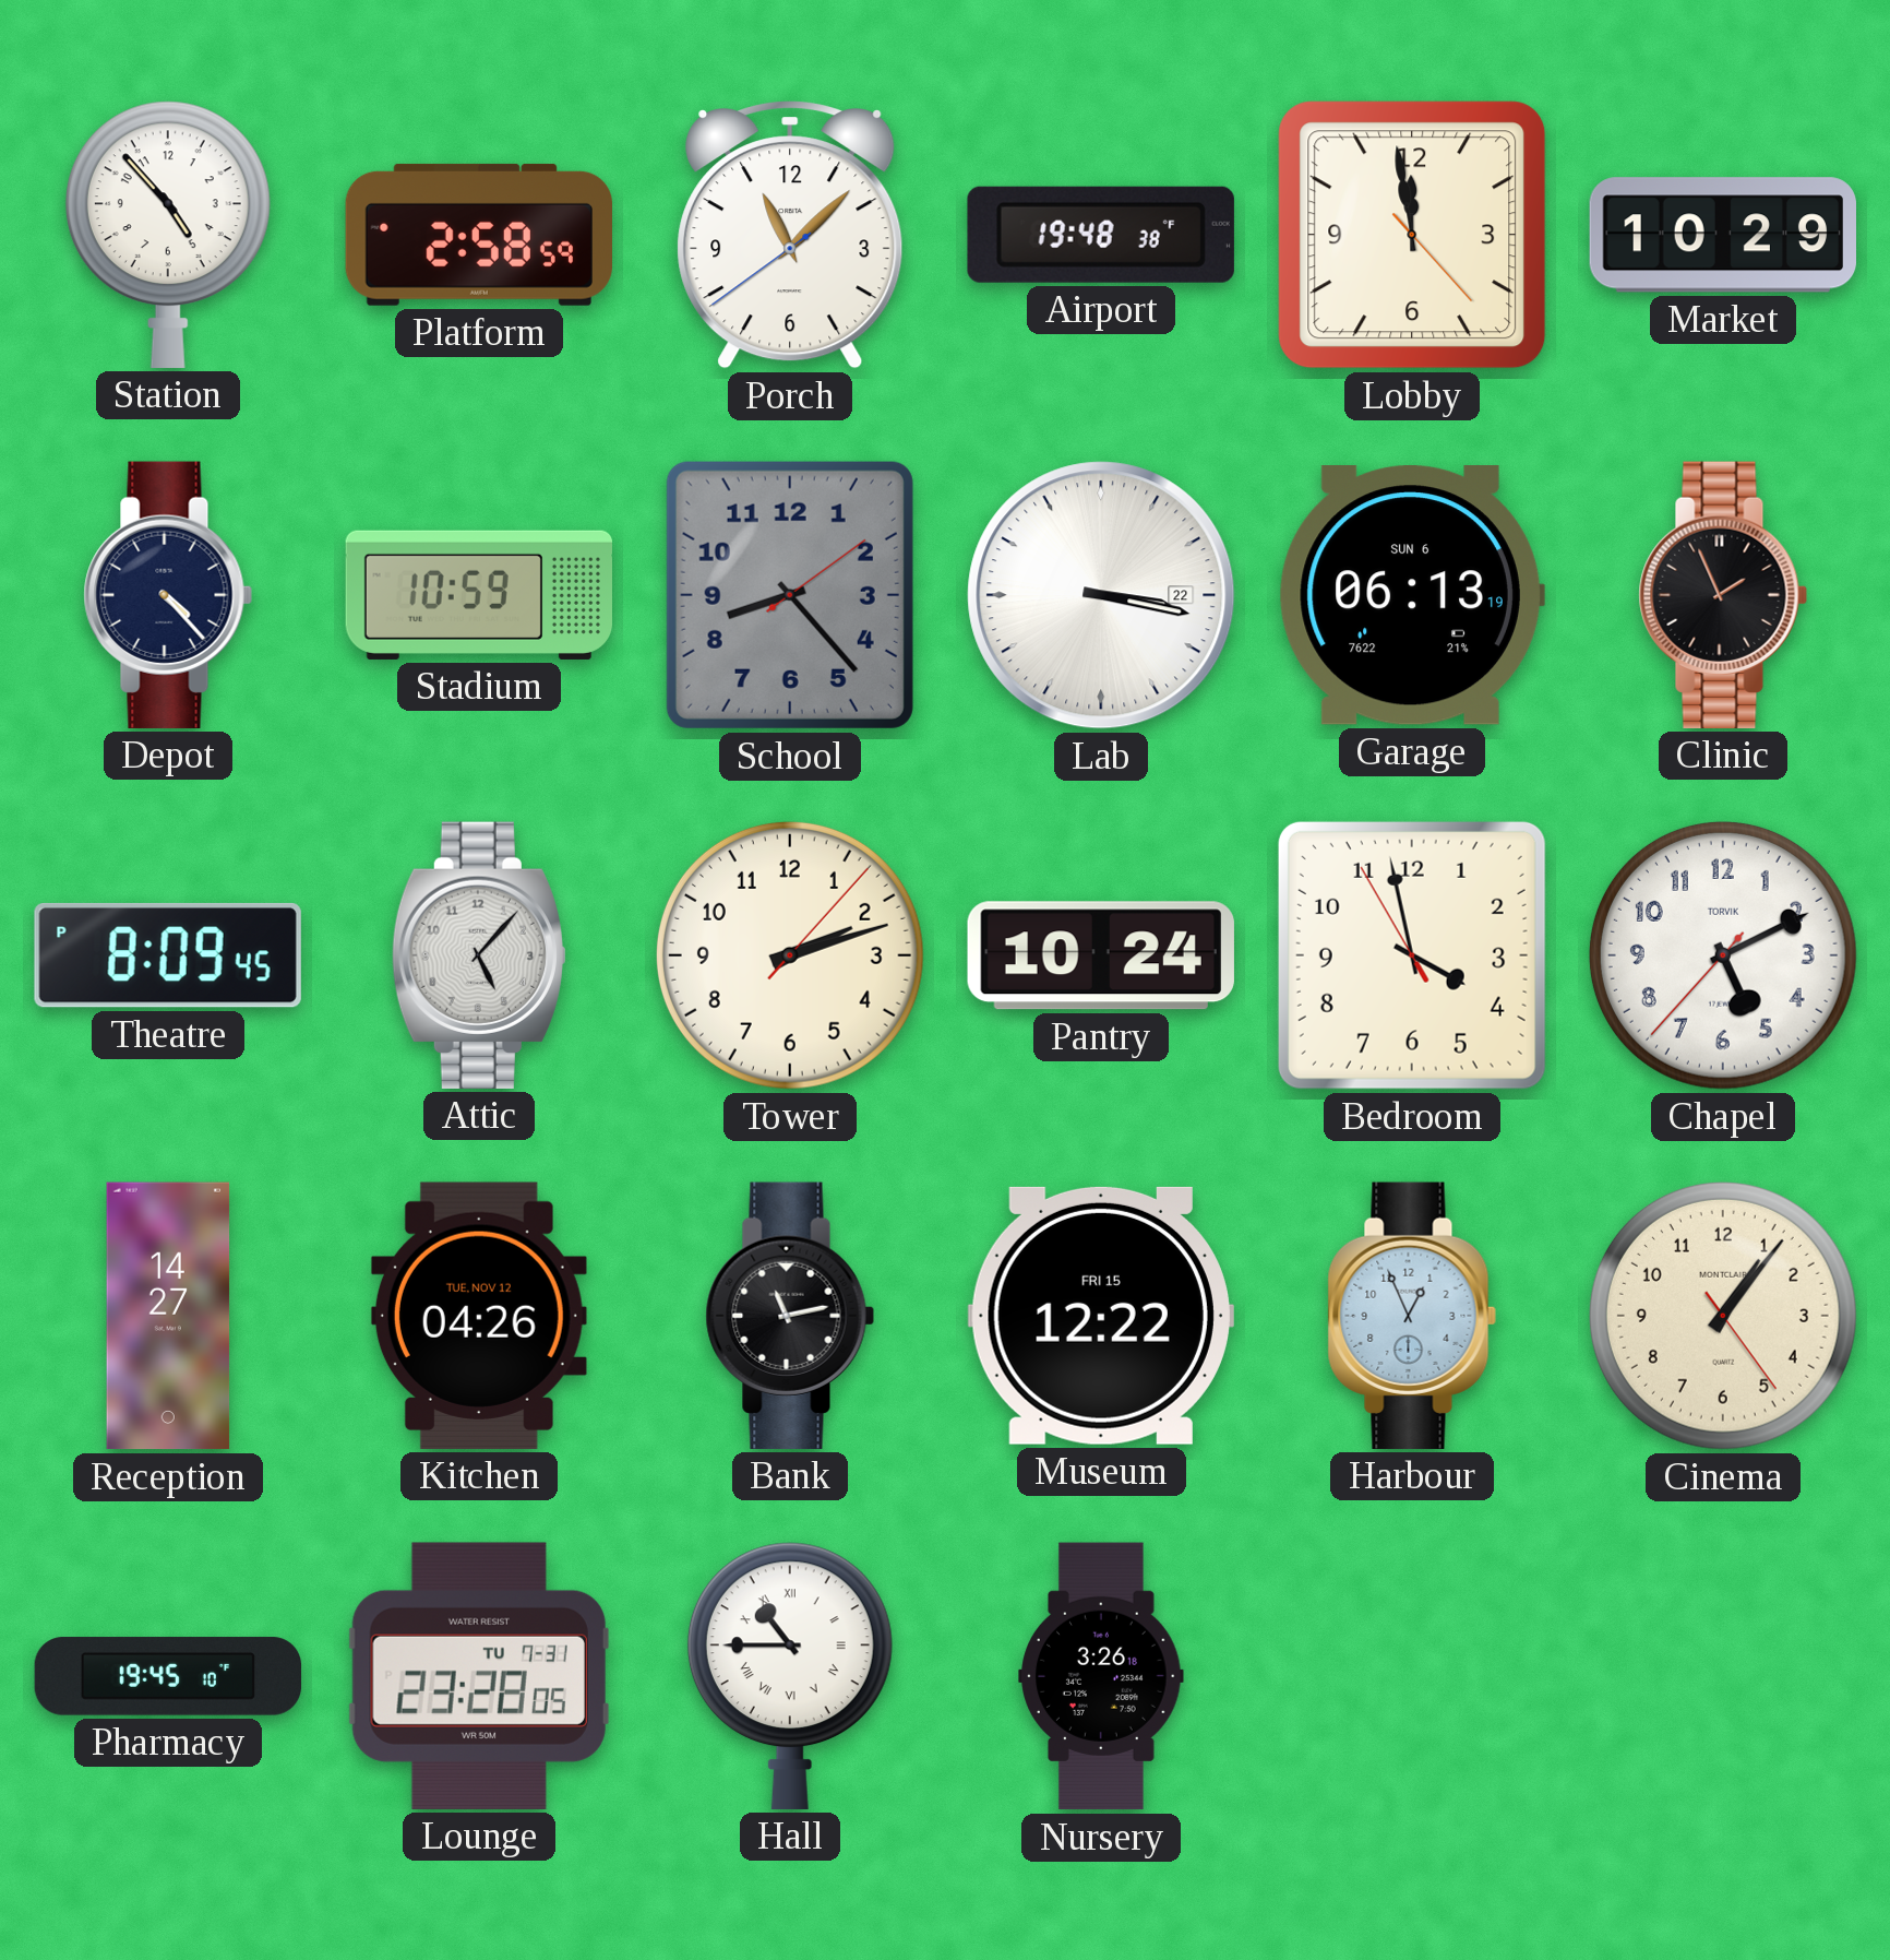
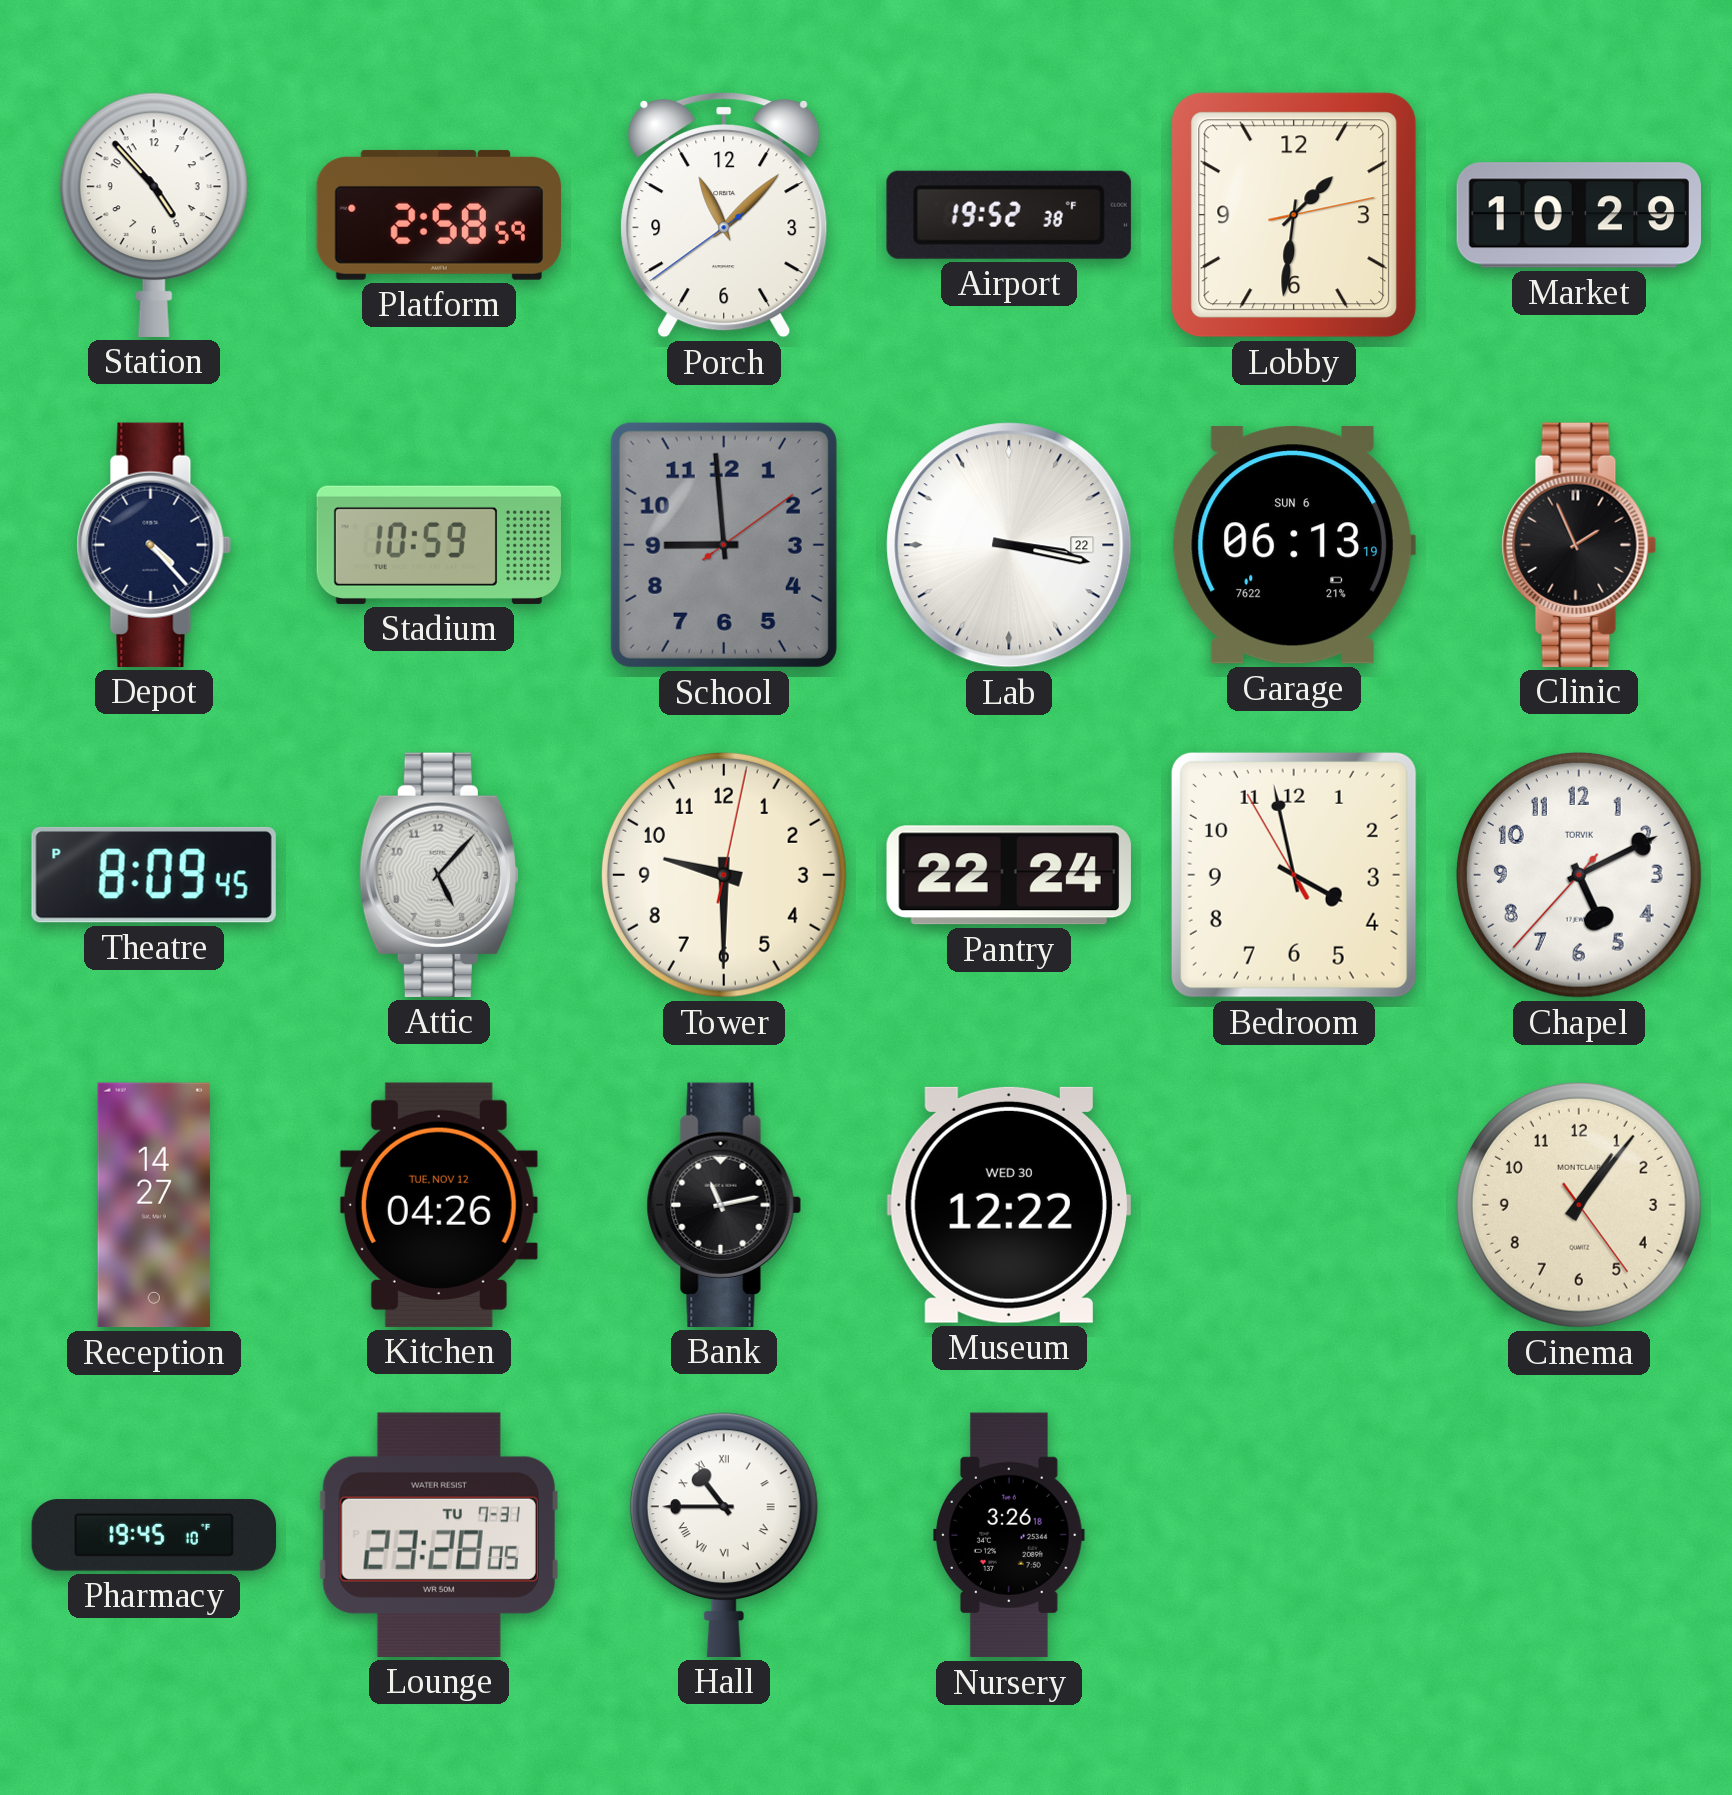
Airport: 19:48 -> 19:52 (1009, 215)
Lobby: 11:58 -> 1:31 (1294, 215)
School: 8:23 -> 8:59 (724, 545)
Tower: 2:12 -> 9:30 (724, 875)
Pantry: 10:24 -> 22:24 (1009, 875)
Museum date: FRI 15 -> WED 30 (1009, 1205)
Harbour: 12:56 -> none (1412, 1316)
